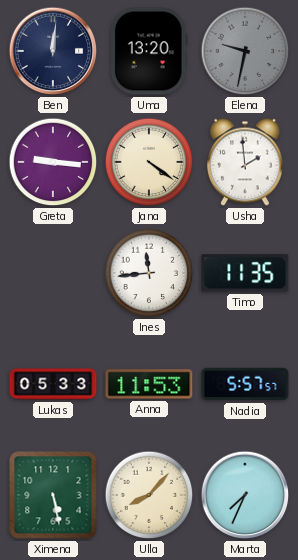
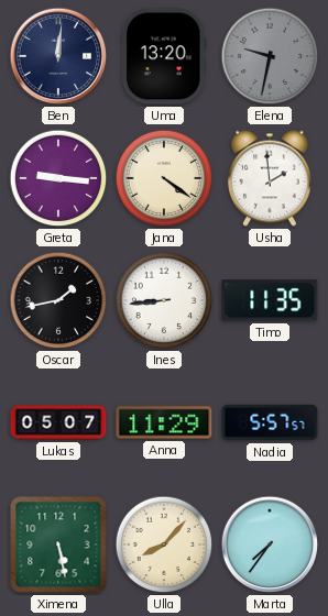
Oscar: none -> 1:43 (58, 300)
Ines: 11:44 -> 8:44 (164, 300)
Lukas: 05:33 -> 05:07 (58, 422)
Anna: 11:53 -> 11:29 (164, 422)
Marta: 7:34 -> 7:36 (270, 544)
